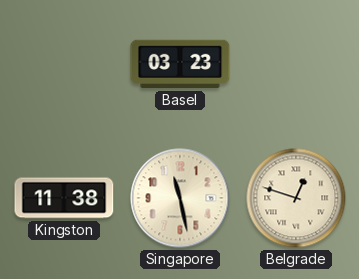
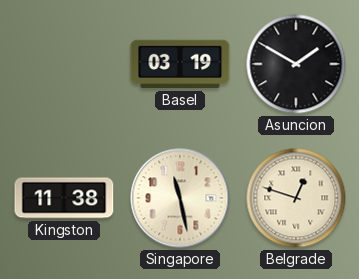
Basel: 03:23 -> 03:19 (180, 64)
Asuncion: none -> 1:50 (296, 64)
